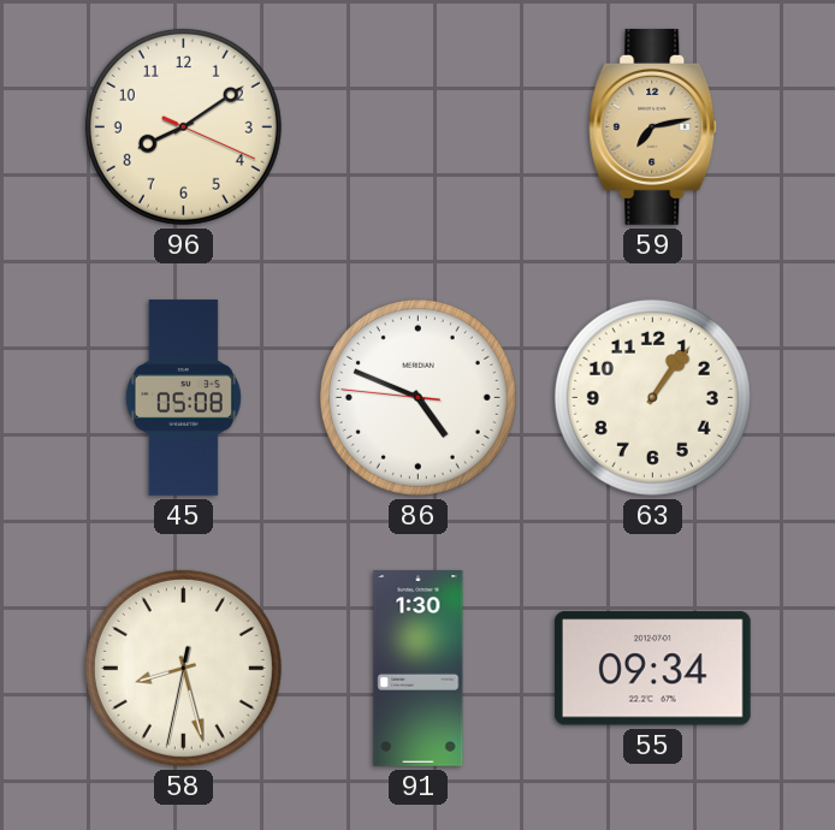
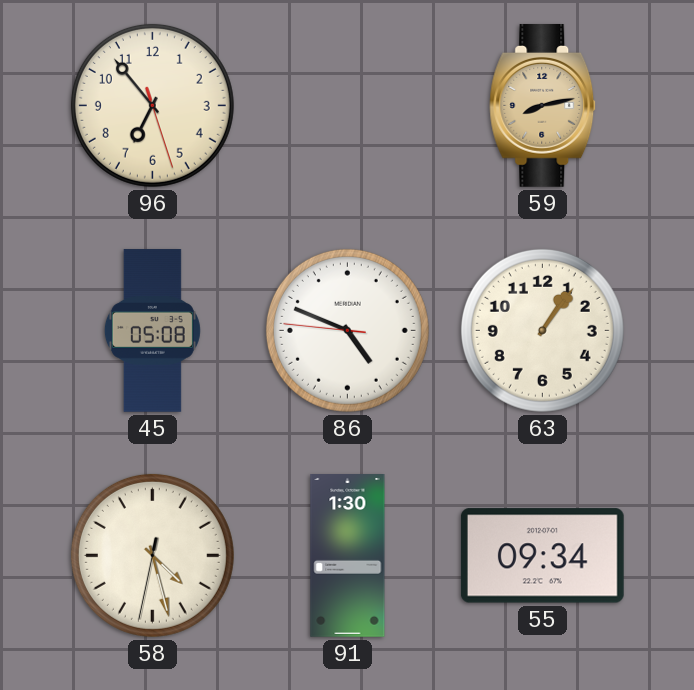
96: 8:09 -> 6:53 (152, 105)
59: 7:13 -> 8:13 (543, 105)
58: 8:27 -> 4:27 (152, 555)
